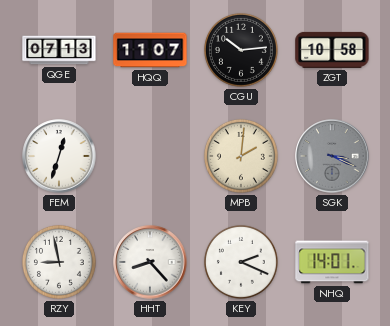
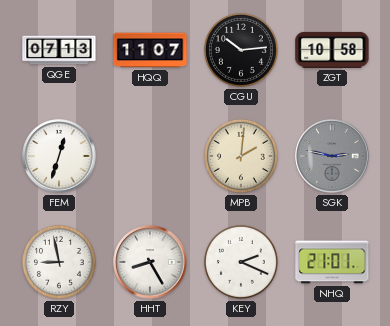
SGK: 3:19 -> 2:47 (332, 156)
HHT: 8:23 -> 8:25 (150, 262)
NHQ: 14:01 -> 21:01 (332, 262)
